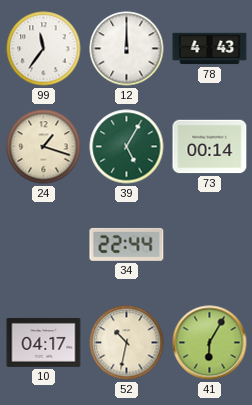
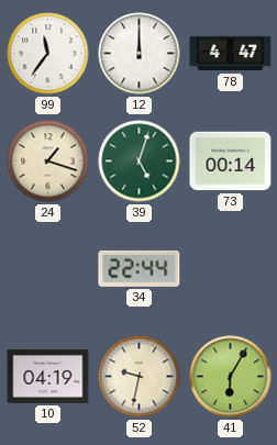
78: 4:43 -> 4:47 (231, 54)
39: 5:05 -> 5:03 (140, 162)
10: 04:17 -> 04:19 (48, 376)
52: 10:32 -> 9:32 (140, 377)
